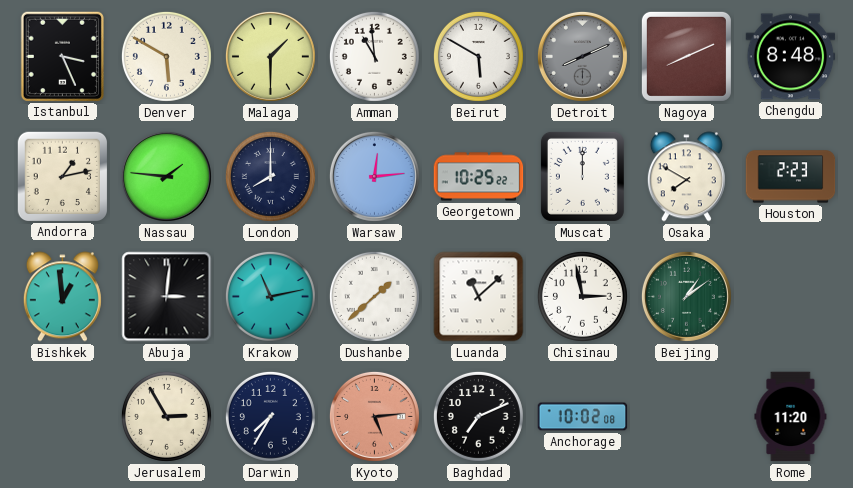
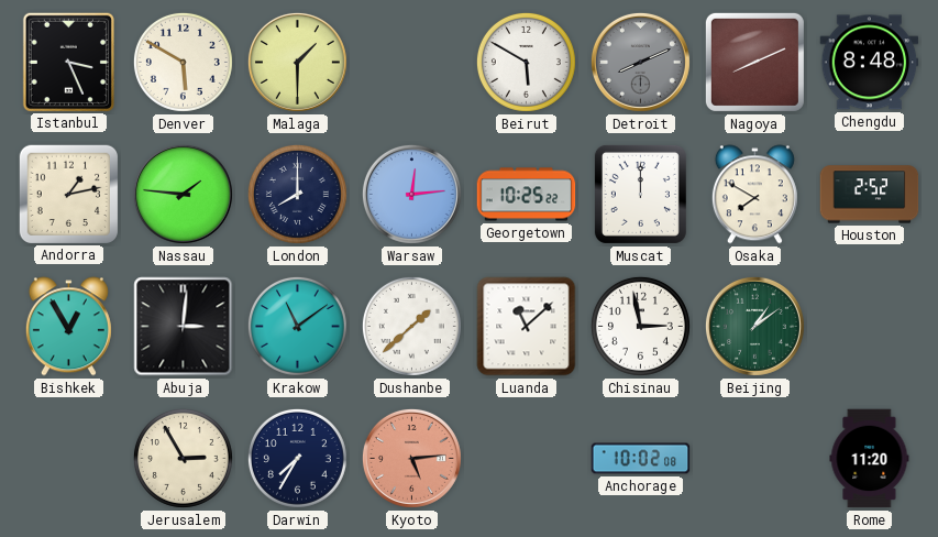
Amman: 10:59 -> none (374, 56)
Houston: 2:23 -> 2:52 (870, 195)
Bishkek: 12:59 -> 12:55 (68, 327)
Krakow: 11:13 -> 11:09 (297, 326)
Baghdad: 7:11 -> none (478, 416)
